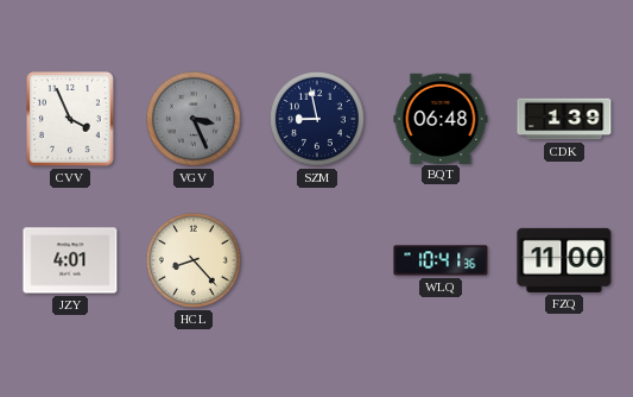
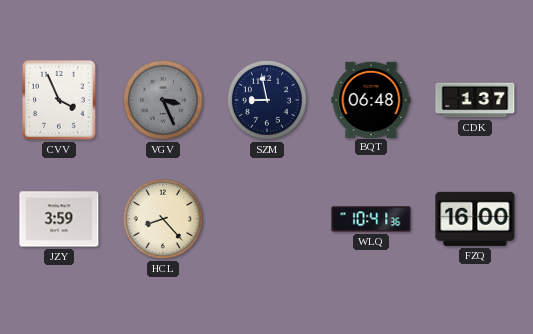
CDK: 1:39 -> 1:37 (475, 100)
JZY: 4:01 -> 3:59 (59, 219)
FZQ: 11:00 -> 16:00 (475, 219)
